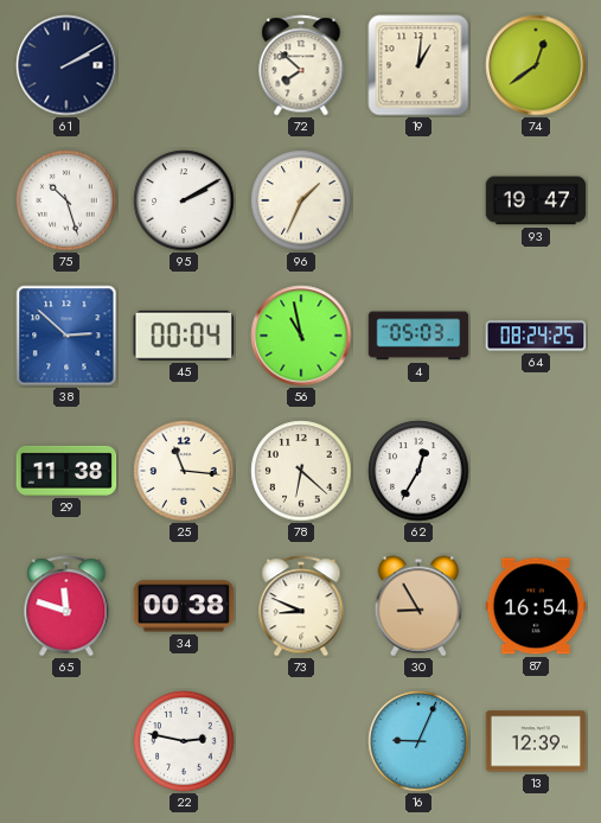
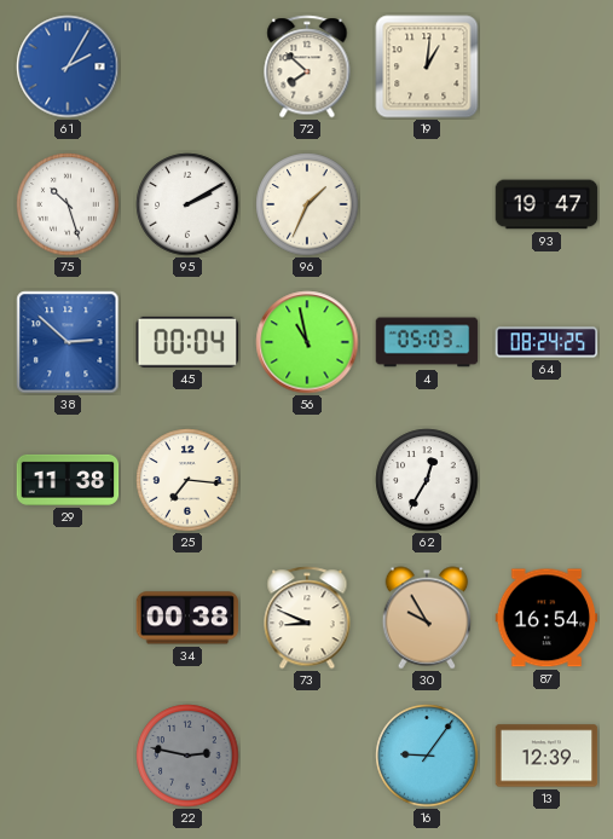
61: 2:10 -> 2:05 (68, 66)
61 dial: navy -> blue (68, 66)
74: 12:39 -> none (536, 65)
25: 11:16 -> 7:16 (187, 480)
78: 6:22 -> none (301, 471)
65: 11:48 -> none (66, 606)
30: 8:55 -> 9:55 (427, 618)
22 dial: white -> grey (187, 756)
16: 9:04 -> 9:06 (427, 756)
